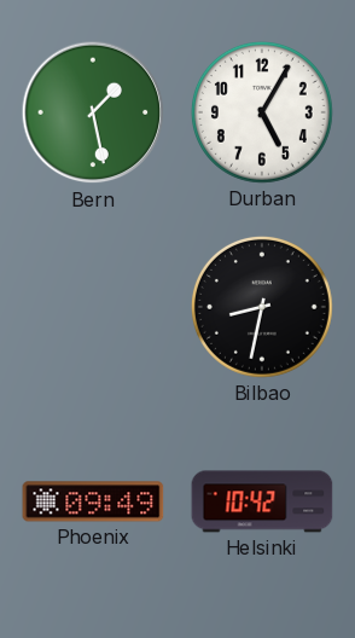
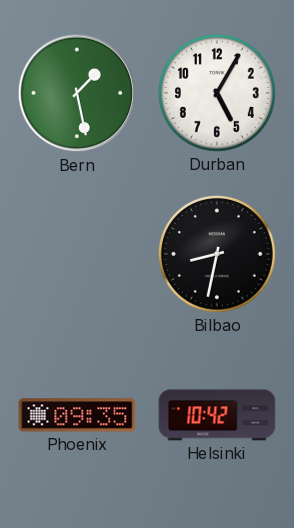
Phoenix: 09:49 -> 09:35 (77, 415)
